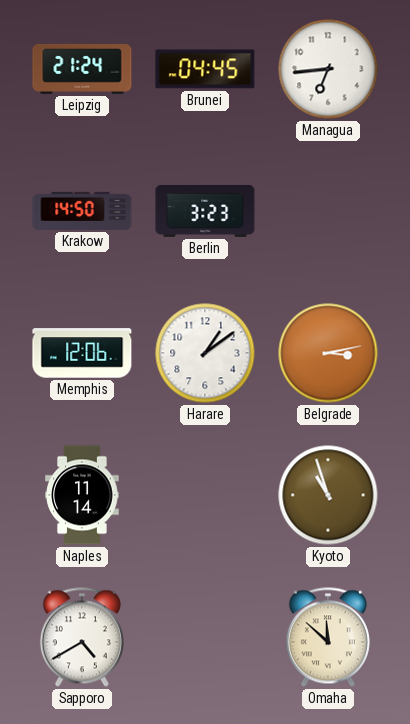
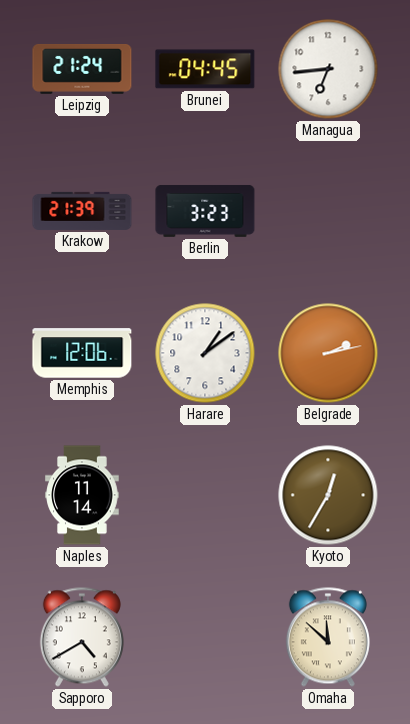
Krakow: 14:50 -> 21:39 (82, 211)
Belgrade: 3:13 -> 2:13 (328, 353)
Kyoto: 10:57 -> 12:35 (328, 495)
